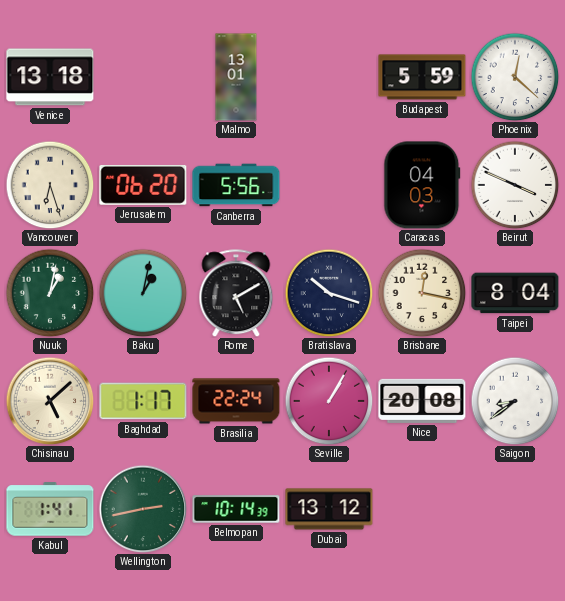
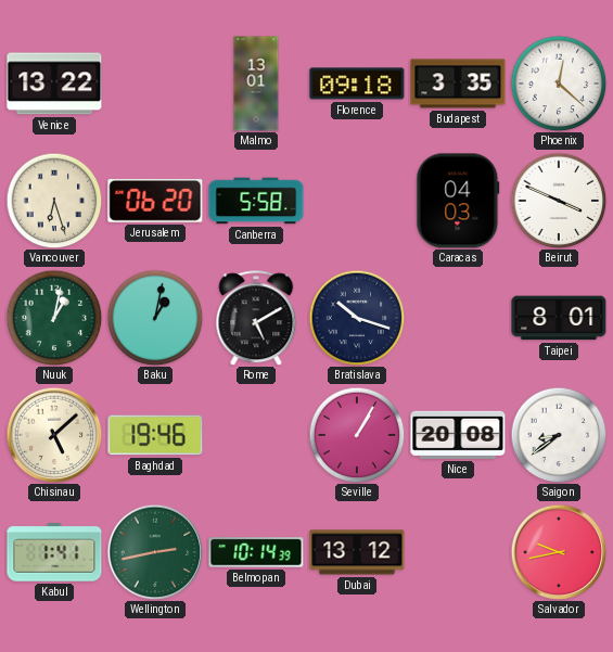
Venice: 13:18 -> 13:22 (54, 84)
Florence: none -> 09:18 (357, 84)
Budapest: 5:59 -> 3:35 (458, 84)
Canberra: 5:56 -> 5:58 (256, 201)
Brisbane: 12:17 -> none (422, 293)
Taipei: 8:04 -> 8:01 (559, 318)
Baghdad: 1:17 -> 19:46 (155, 435)
Brasilia: 22:24 -> none (236, 401)
Salvador: none -> 9:43 (559, 552)
